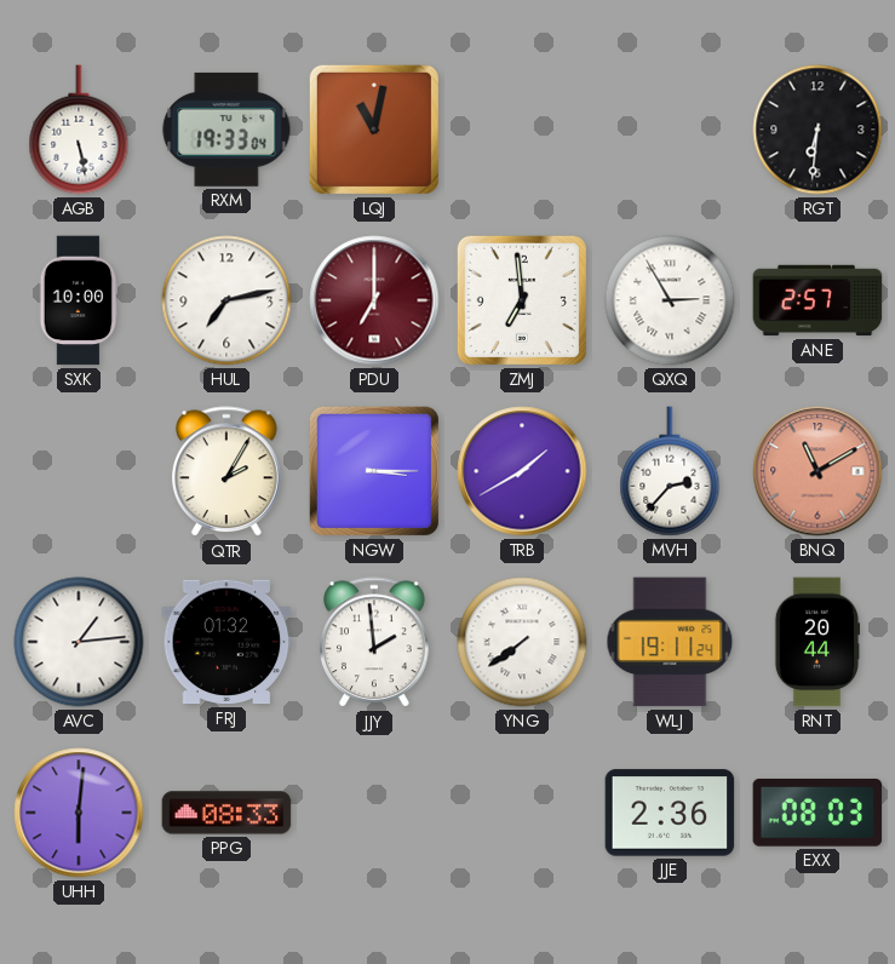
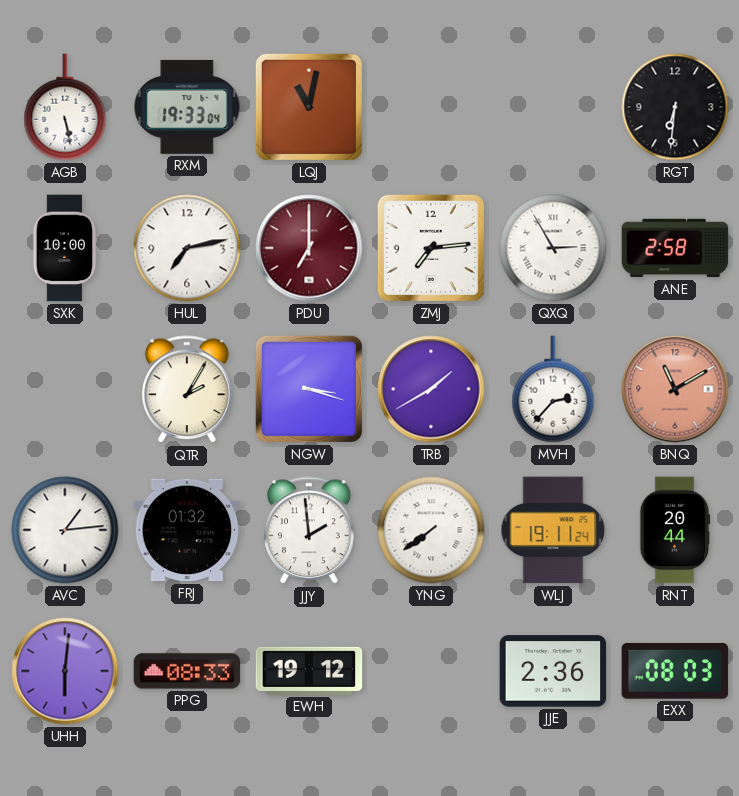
ZMJ: 6:59 -> 7:14 (431, 248)
ANE: 2:57 -> 2:58 (675, 248)
NGW: 3:15 -> 3:18 (309, 389)
EWH: none -> 19:12 (309, 671)
